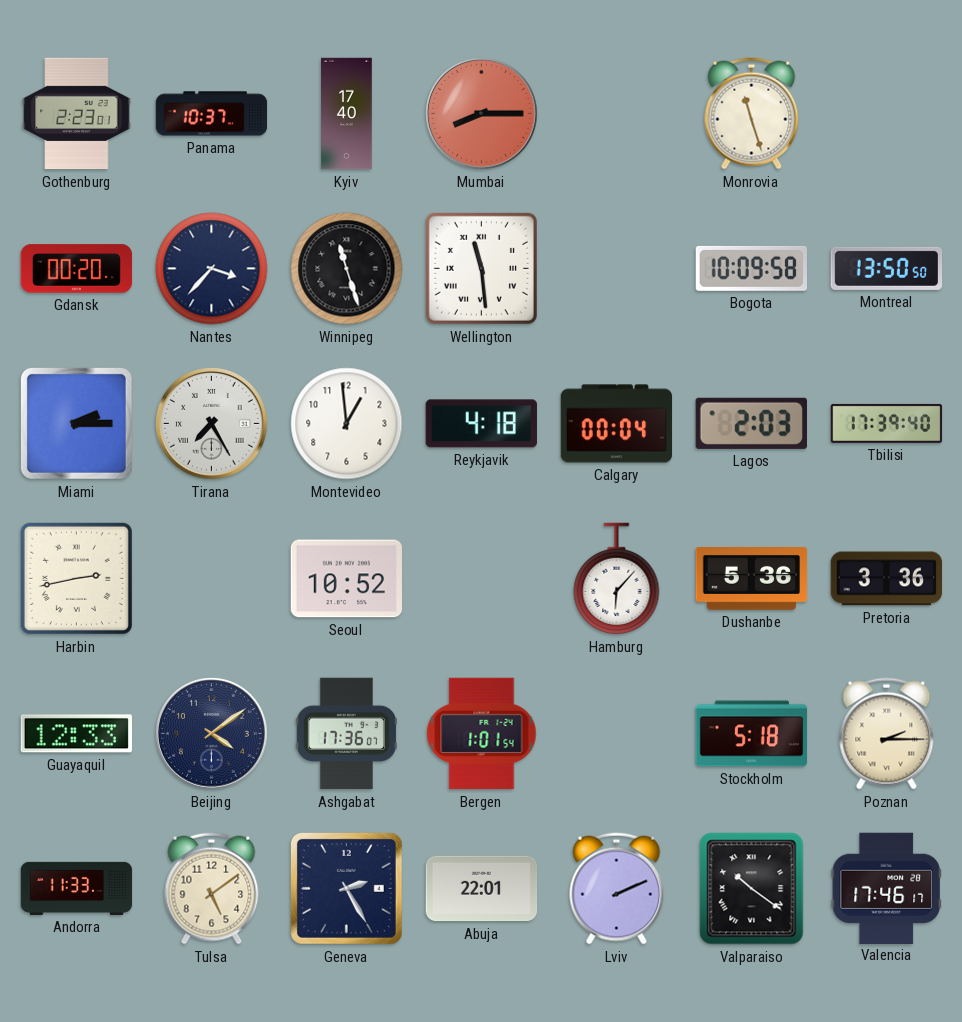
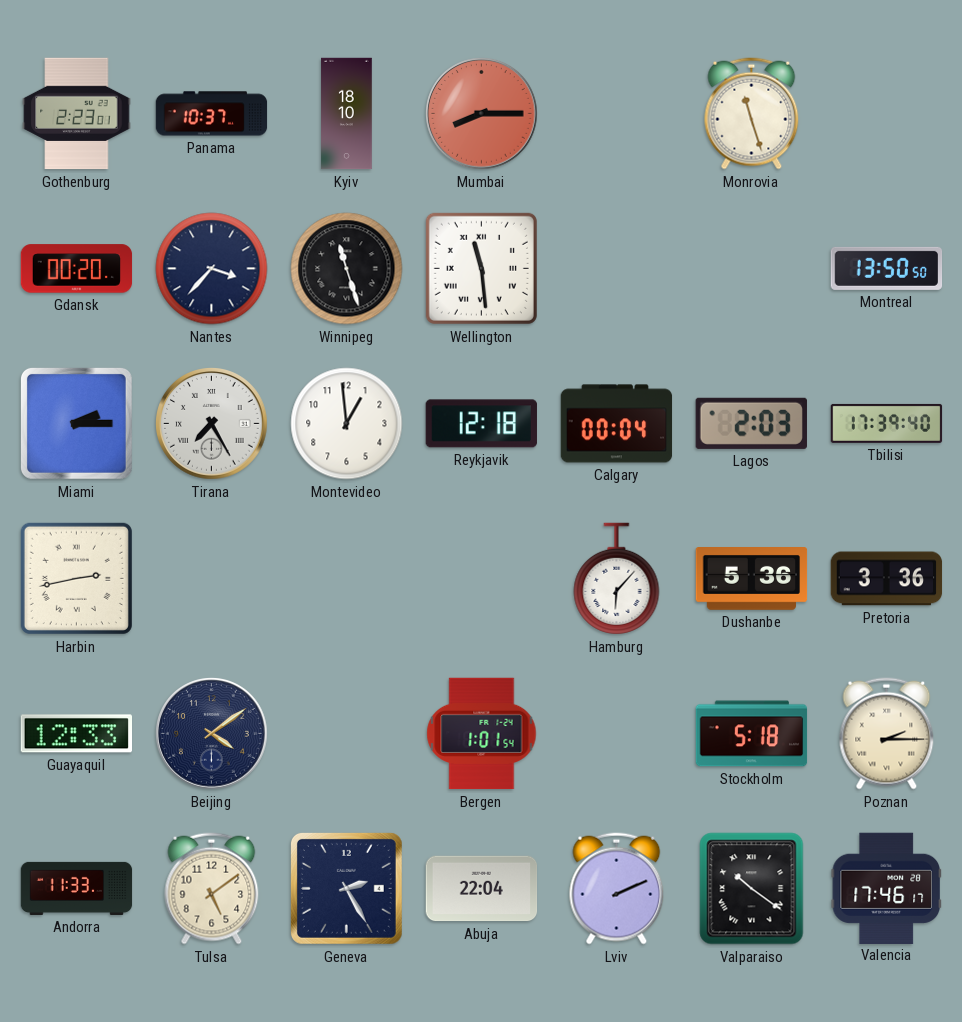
Kyiv: 17:40 -> 18:10 (347, 114)
Bogota: 10:09 -> none (752, 268)
Reykjavik: 4:18 -> 12:18 (481, 424)
Seoul: 10:52 -> none (347, 579)
Ashgabat: 17:36 -> none (346, 734)
Abuja: 22:01 -> 22:04 (482, 889)
